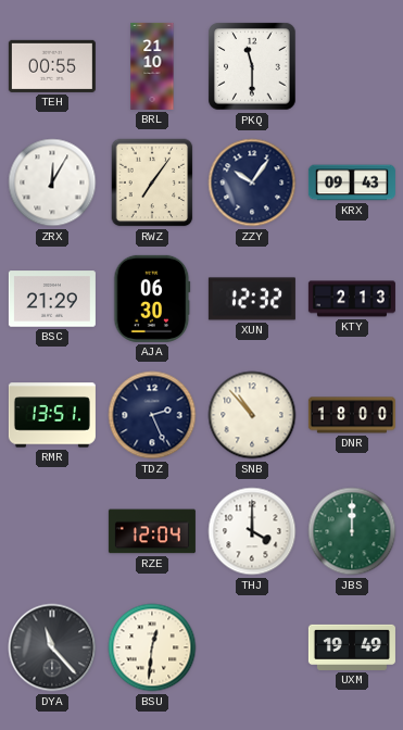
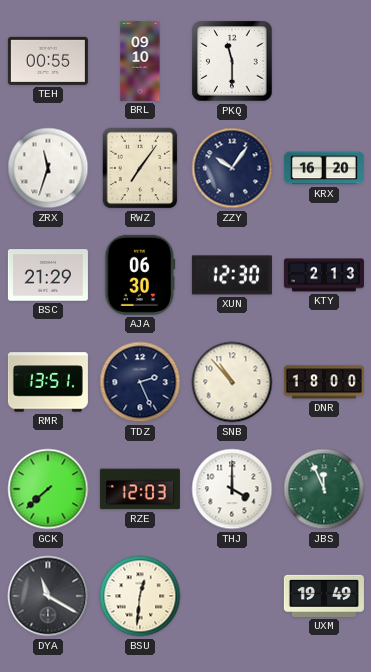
BRL: 21:10 -> 09:10 (140, 61)
ZRX: 12:05 -> 11:33 (48, 168)
KRX: 09:43 -> 16:20 (324, 168)
XUN: 12:32 -> 12:30 (232, 275)
GCK: none -> 7:38 (48, 489)
RZE: 12:04 -> 12:03 (140, 489)
JBS: 12:00 -> 11:56 (324, 489)
DYA: 11:23 -> 11:20 (48, 596)
